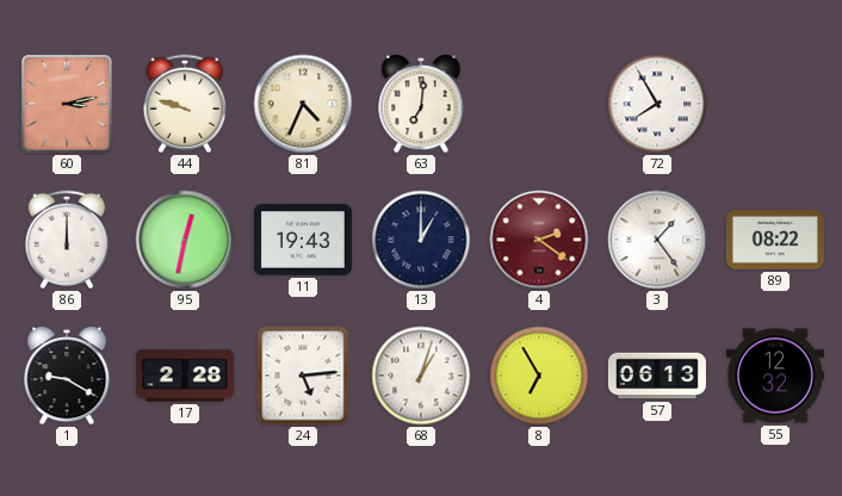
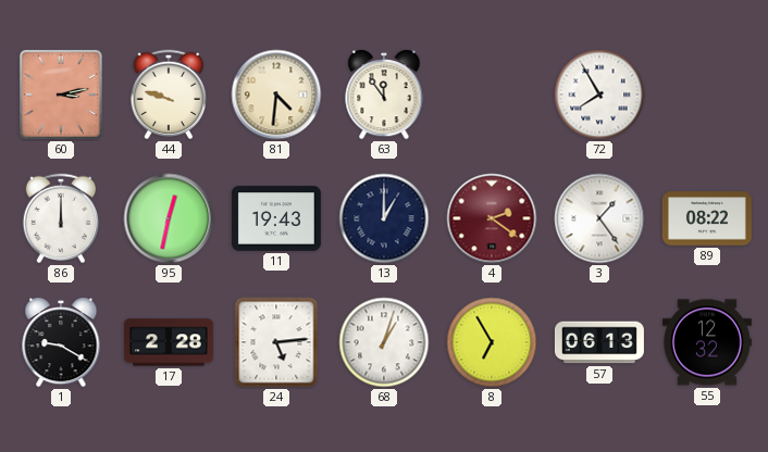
81: 4:34 -> 4:31 (276, 95)
63: 7:01 -> 11:54 (384, 95)
